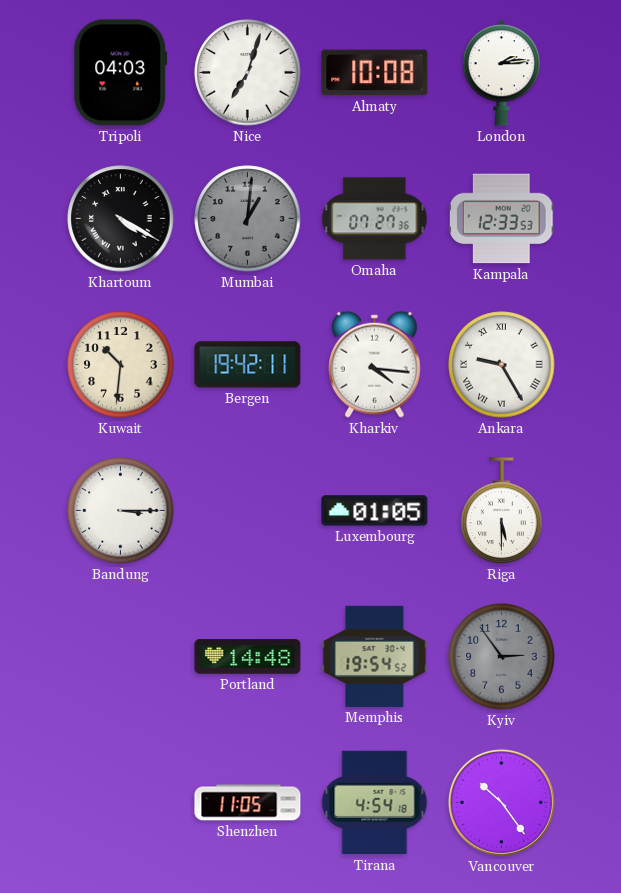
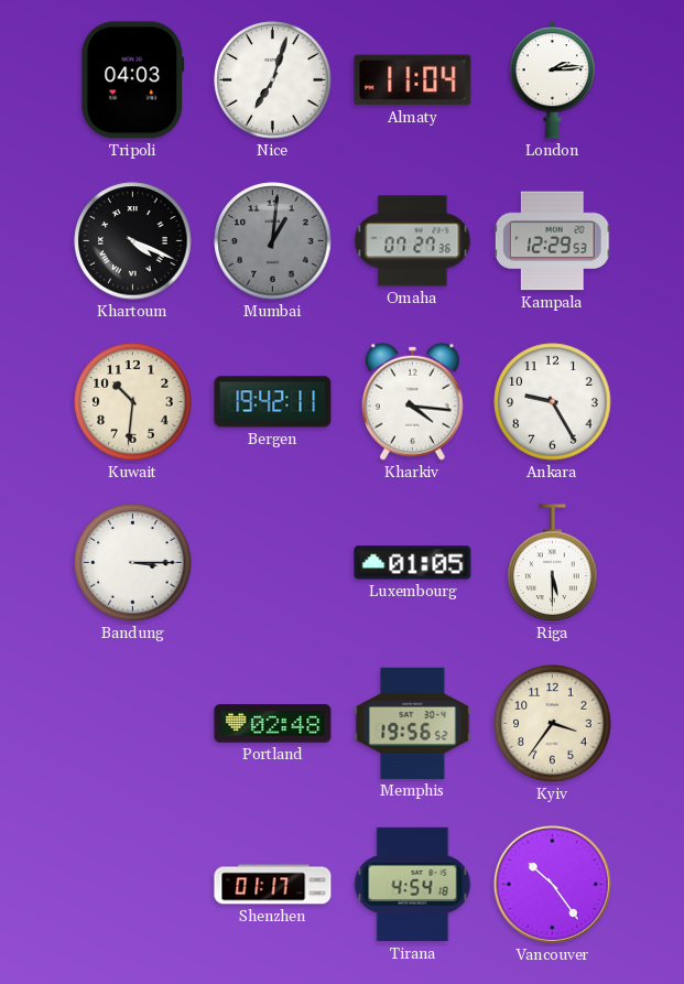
Almaty: 10:08 -> 11:04 (413, 80)
Khartoum: 4:20 -> 4:19 (133, 241)
Kampala: 12:33 -> 12:29 (552, 241)
Ankara numerals: Roman -> Arabic (553, 402)
Portland: 14:48 -> 02:48 (273, 724)
Memphis: 19:54 -> 19:56 (413, 723)
Kyiv: 2:54 -> 3:36 (553, 724)
Kyiv dial: grey -> cream (553, 724)
Shenzhen: 11:05 -> 01:17 (273, 885)
